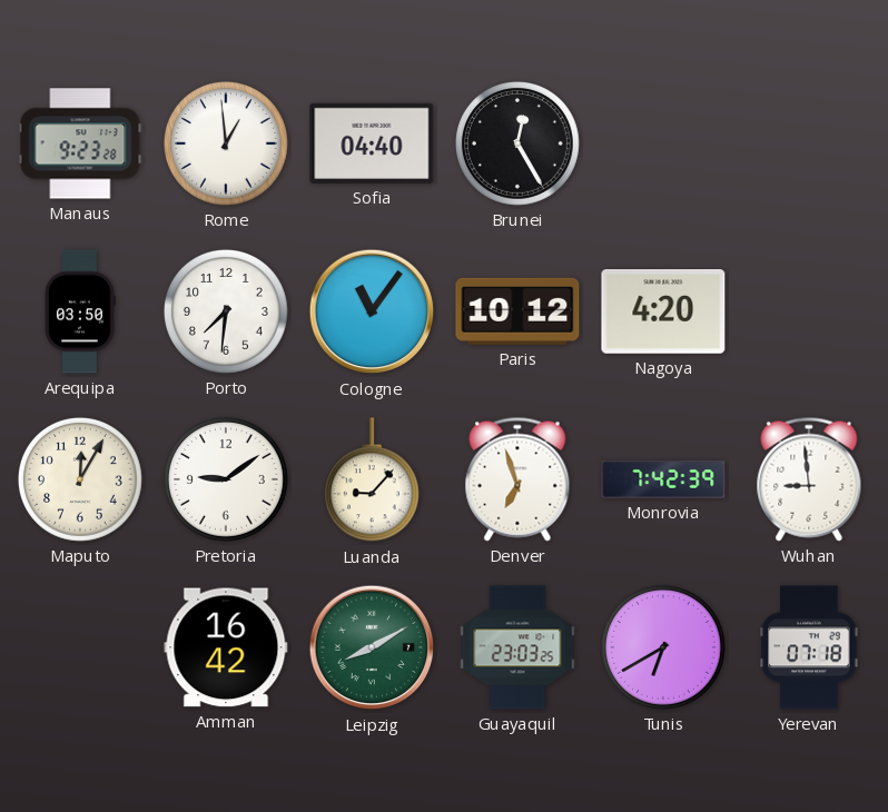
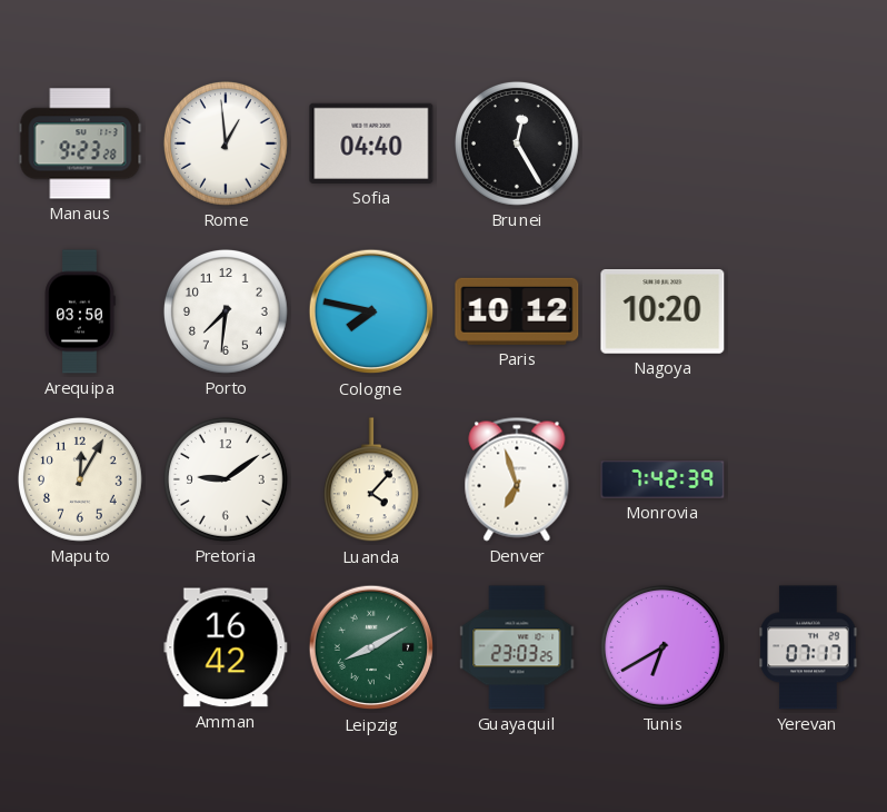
Cologne: 11:06 -> 7:47 (371, 311)
Nagoya: 4:20 -> 10:20 (662, 313)
Luanda: 9:07 -> 4:07 (371, 481)
Wuhan: 8:59 -> none (809, 479)
Yerevan: 07:18 -> 07:17 (808, 647)
